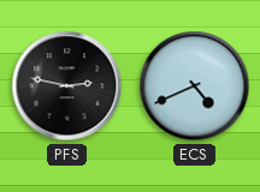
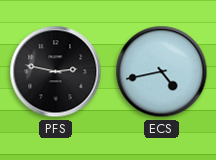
ECS: 4:41 -> 4:43 (162, 72)
